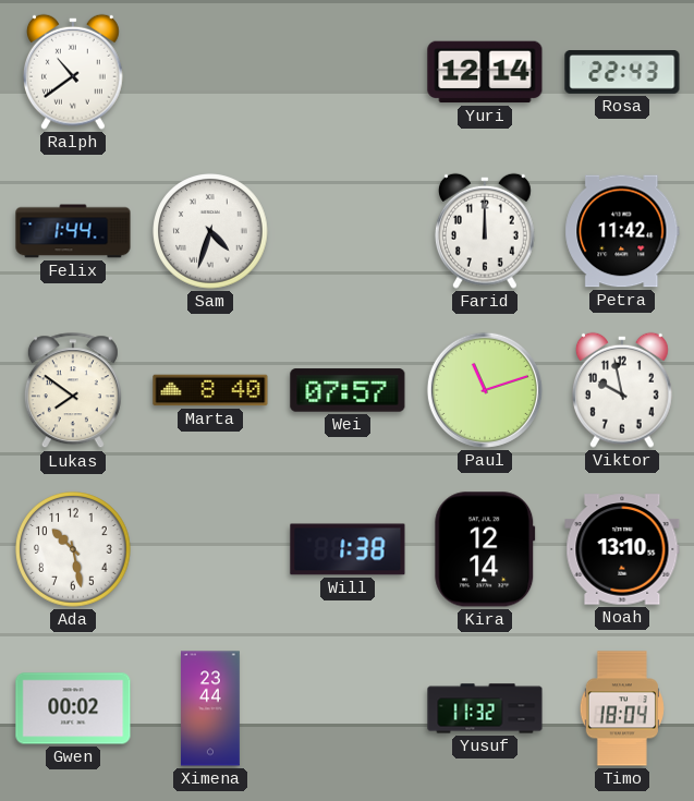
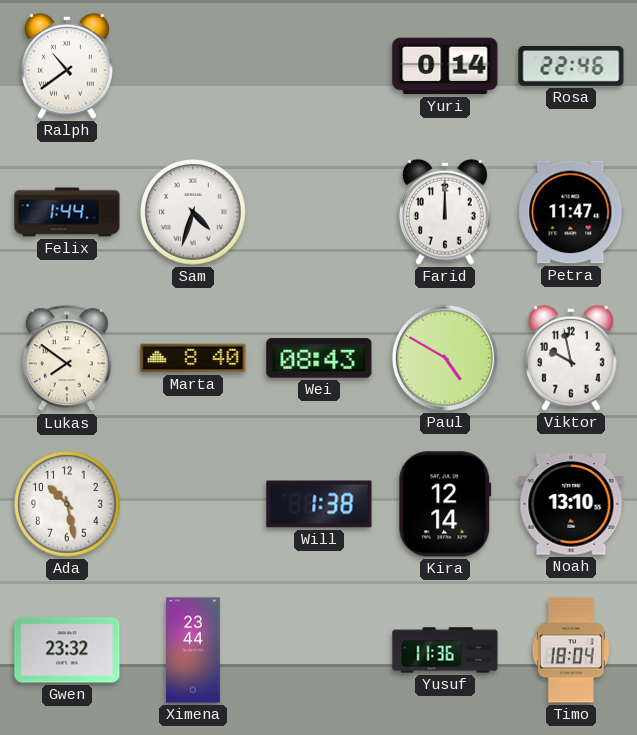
Yuri: 12:14 -> 0:14 (445, 66)
Rosa: 22:43 -> 22:46 (571, 67)
Petra: 11:42 -> 11:47 (571, 212)
Wei: 07:57 -> 08:43 (319, 358)
Paul: 11:12 -> 4:50 (445, 358)
Gwen: 00:02 -> 23:32 (67, 650)
Yusuf: 11:32 -> 11:36 (445, 650)
